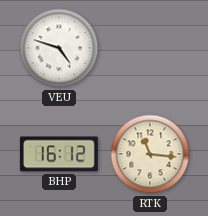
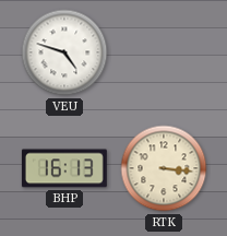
BHP: 16:12 -> 16:13 (64, 168)
RTK: 11:16 -> 3:16 (164, 168)
